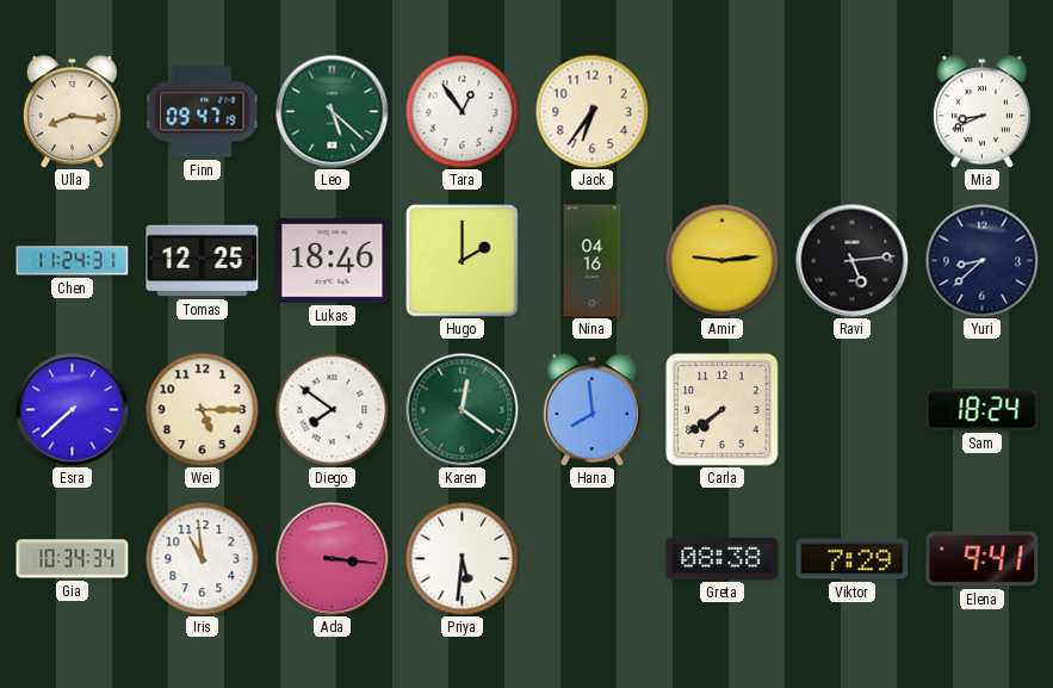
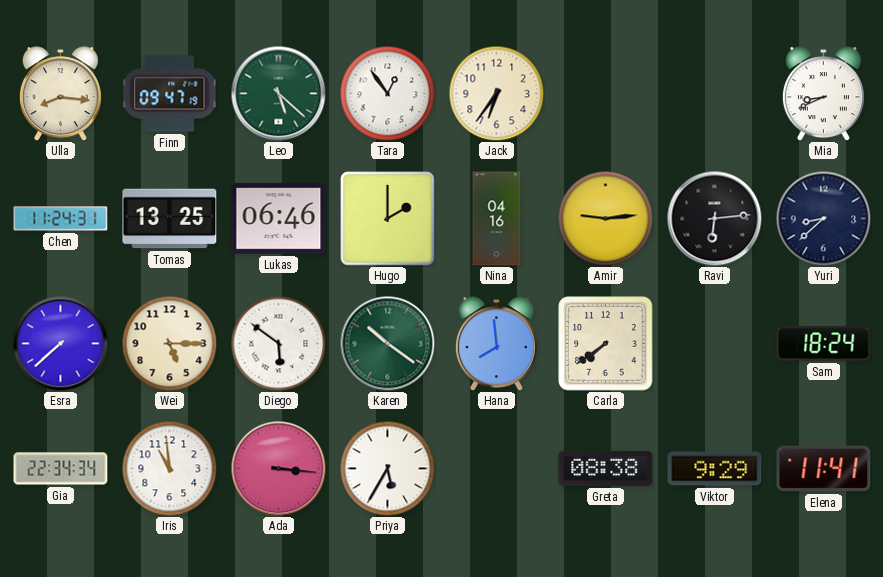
Tomas: 12:25 -> 13:25 (170, 219)
Lukas: 18:46 -> 06:46 (279, 219)
Ravi: 5:14 -> 6:14 (714, 218)
Diego: 7:51 -> 5:51 (278, 343)
Karen: 12:21 -> 10:21 (387, 343)
Gia: 10:34 -> 22:34 (61, 469)
Priya: 5:31 -> 5:35 (387, 468)
Viktor: 7:29 -> 9:29 (715, 469)
Elena: 9:41 -> 11:41 (824, 469)
